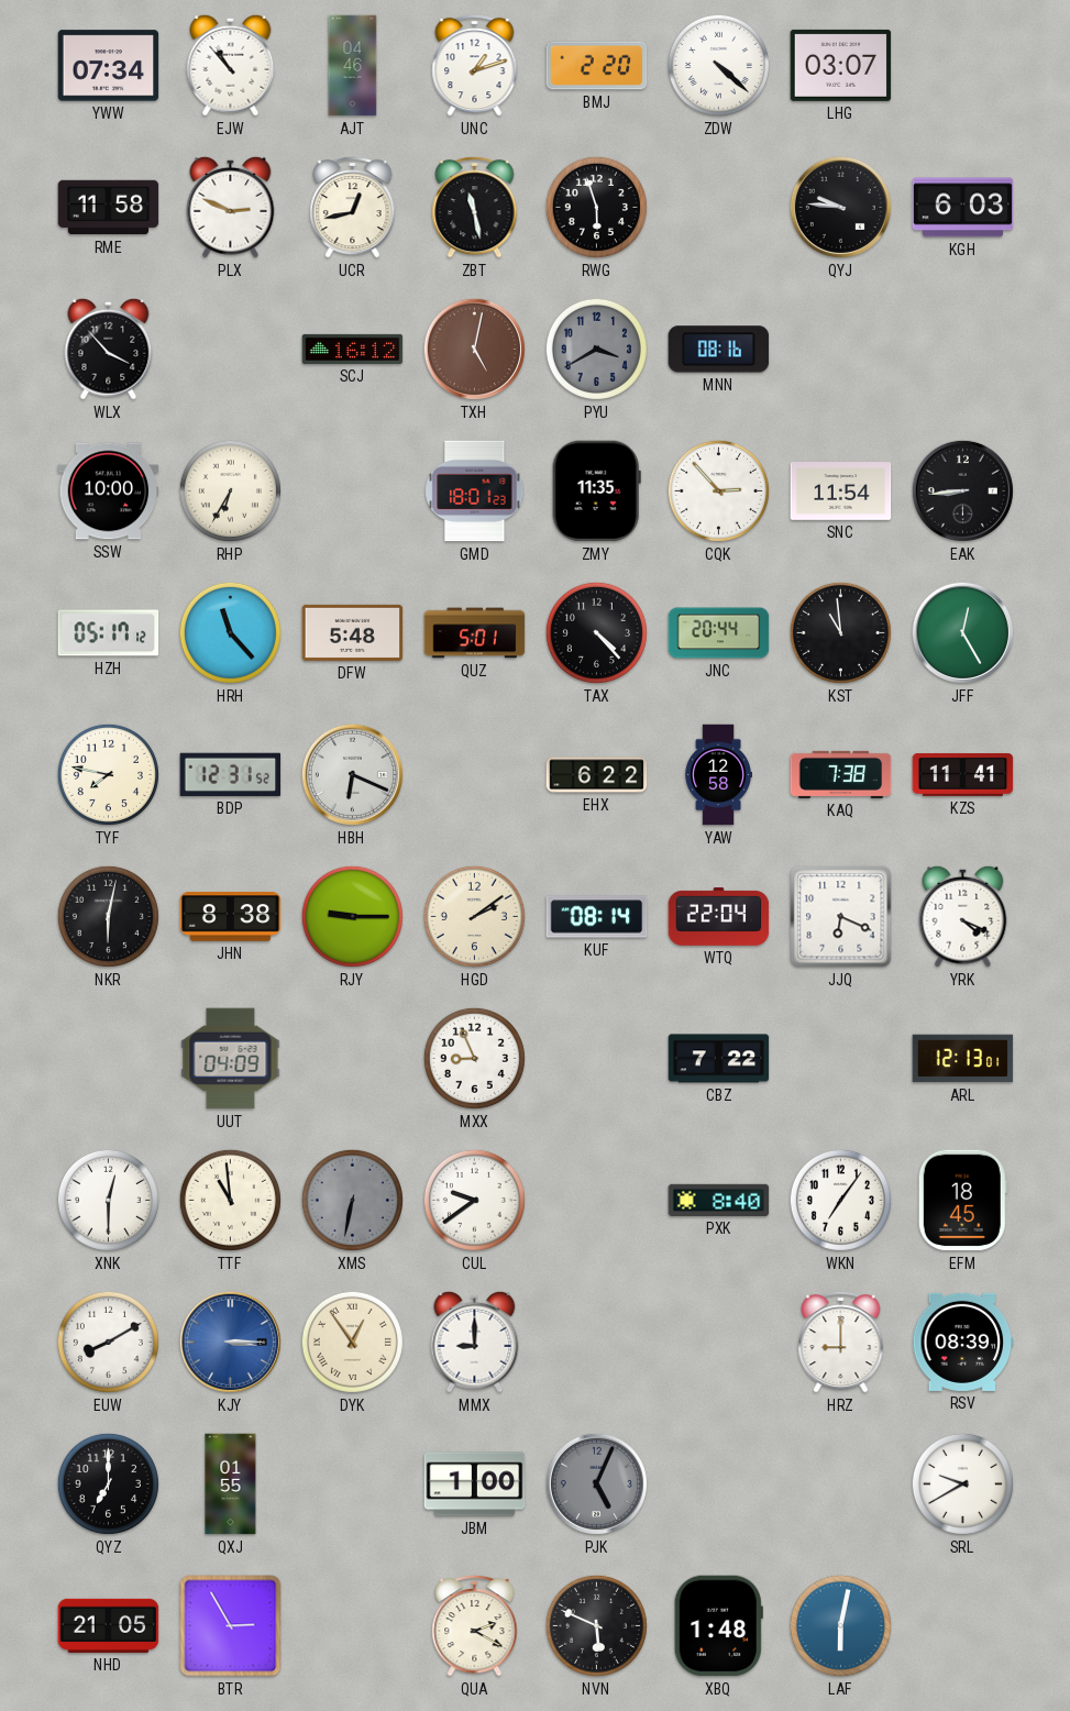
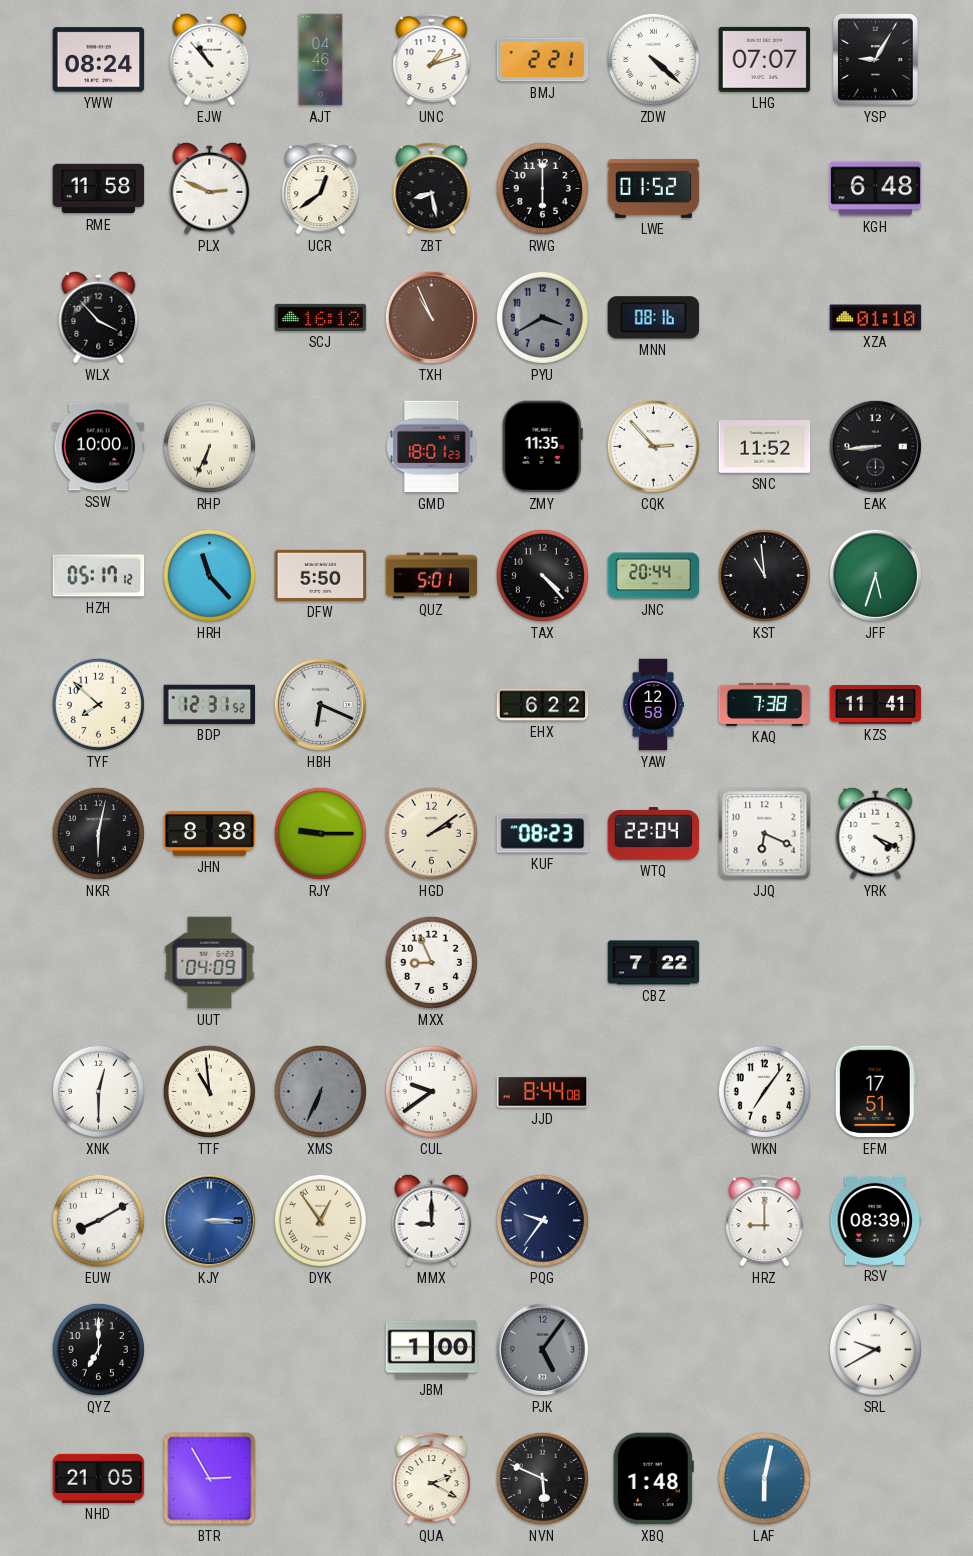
YWW: 07:34 -> 08:24 (99, 60)
BMJ: 2:20 -> 2:21 (543, 60)
LHG: 03:07 -> 07:07 (765, 59)
YSP: none -> 9:05 (876, 60)
UCR: 12:43 -> 12:39 (321, 188)
ZBT: 11:28 -> 8:28 (432, 188)
RWG: 5:57 -> 6:00 (542, 188)
LWE: none -> 01:52 (654, 188)
QYJ: 9:46 -> none (840, 207)
KGH: 6:03 -> 6:48 (876, 189)
TXH: 5:02 -> 10:56 (431, 317)
XZA: none -> 01:10 (876, 318)
RHP: 6:35 -> 6:34 (209, 446)
SNC: 11:54 -> 11:52 (765, 447)
DFW: 5:48 -> 5:50 (321, 575)
JFF: 12:25 -> 5:33 (875, 575)
TYF: 7:47 -> 7:52 (98, 704)
KUF: 08:14 -> 08:23 (543, 834)
ARL: 12:13 -> none (963, 1059)
XMS: 6:32 -> 6:34 (320, 1091)
JJD: none -> 8:44 (543, 1092)
PXK: 8:40 -> none (719, 1200)
EFM: 18:45 -> 17:51 (875, 1092)
PQG: none -> 9:36 (542, 1220)
QXJ: 01:55 -> none (231, 1484)
PJK: 5:04 -> 5:06 (542, 1349)
